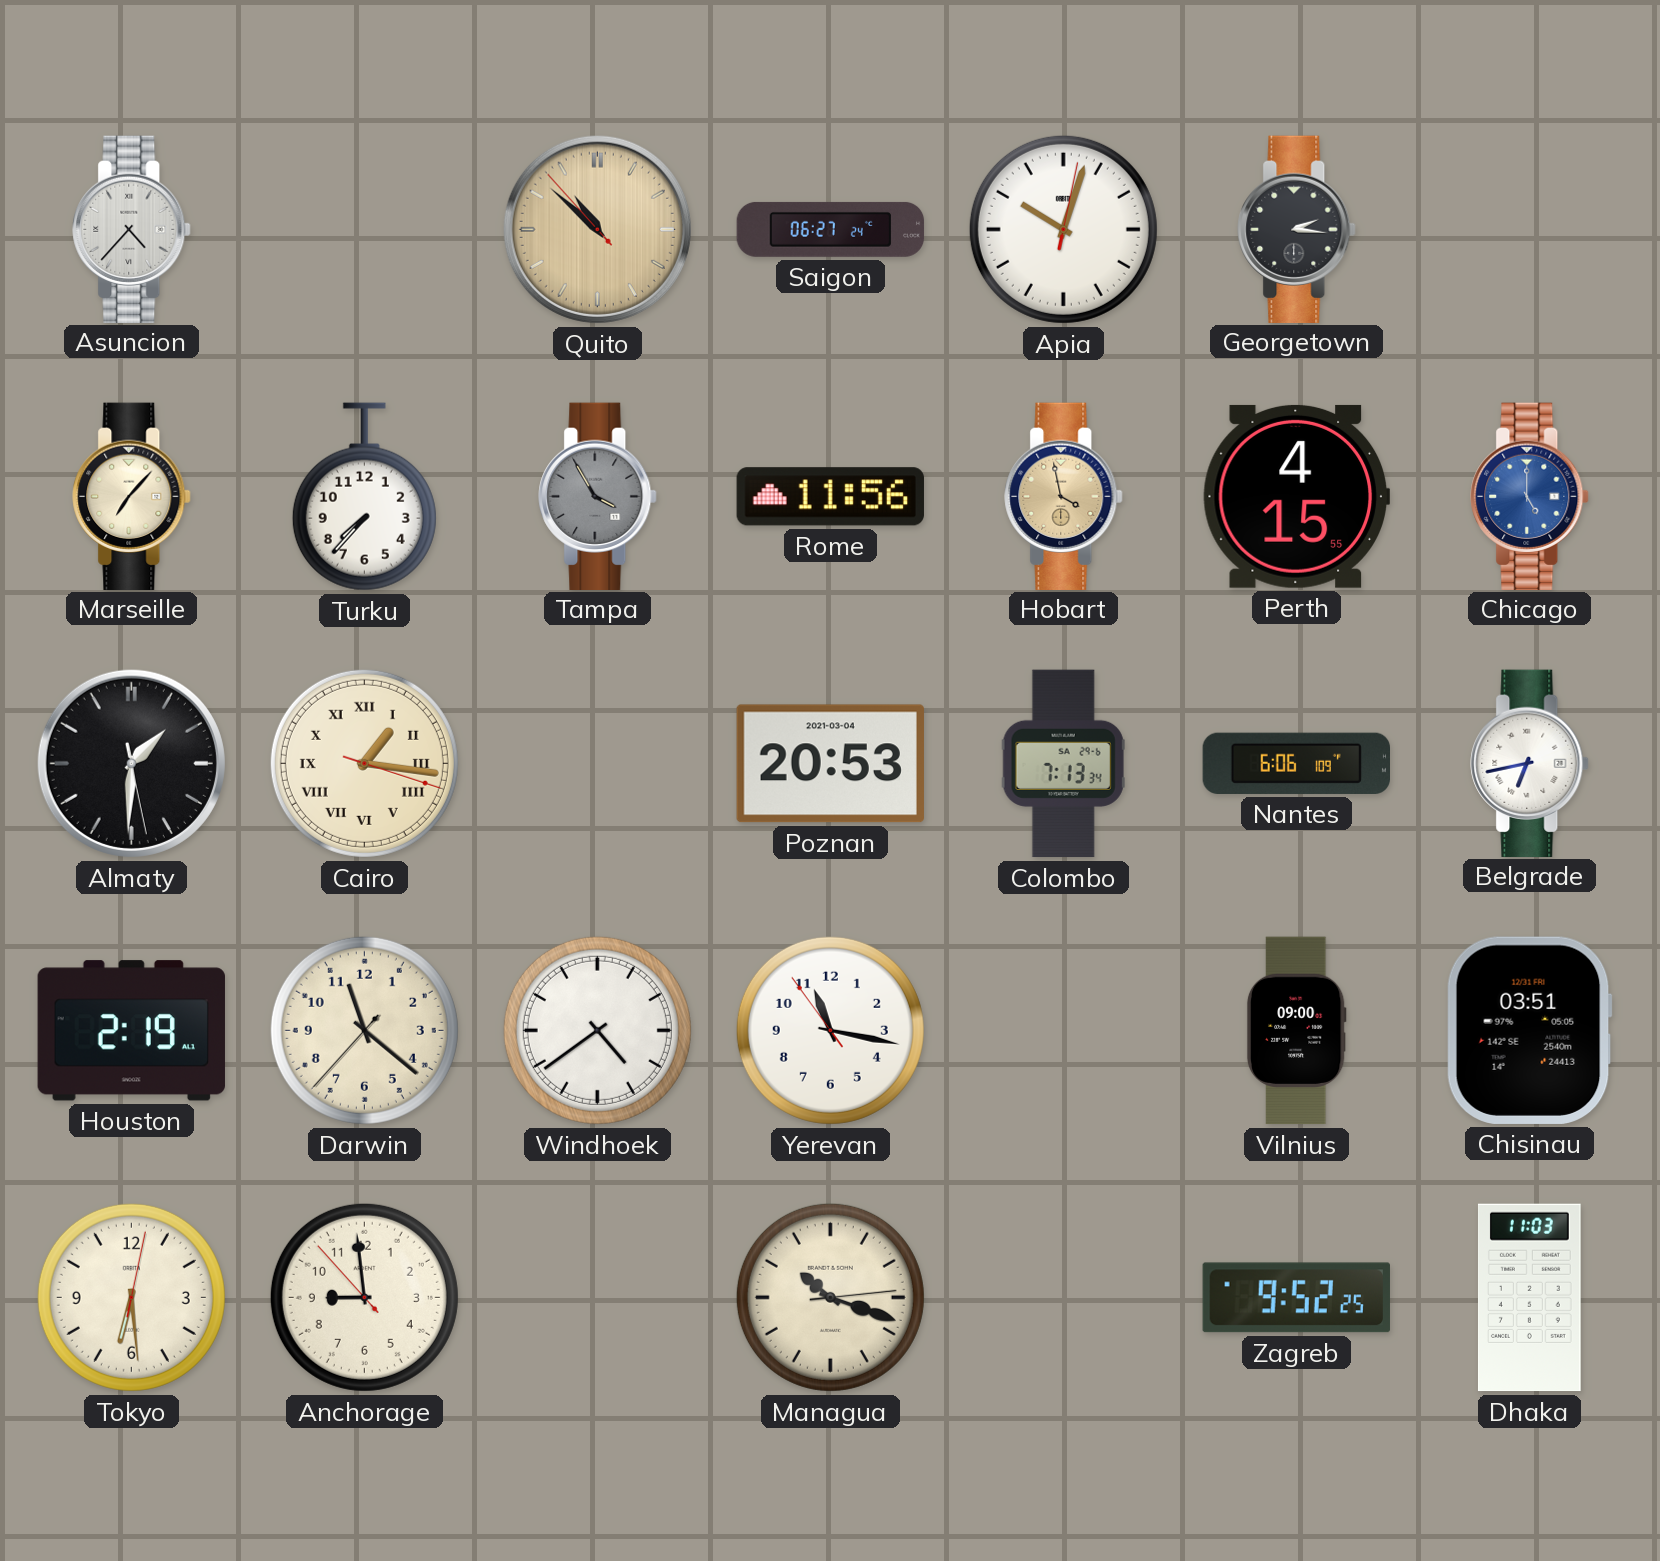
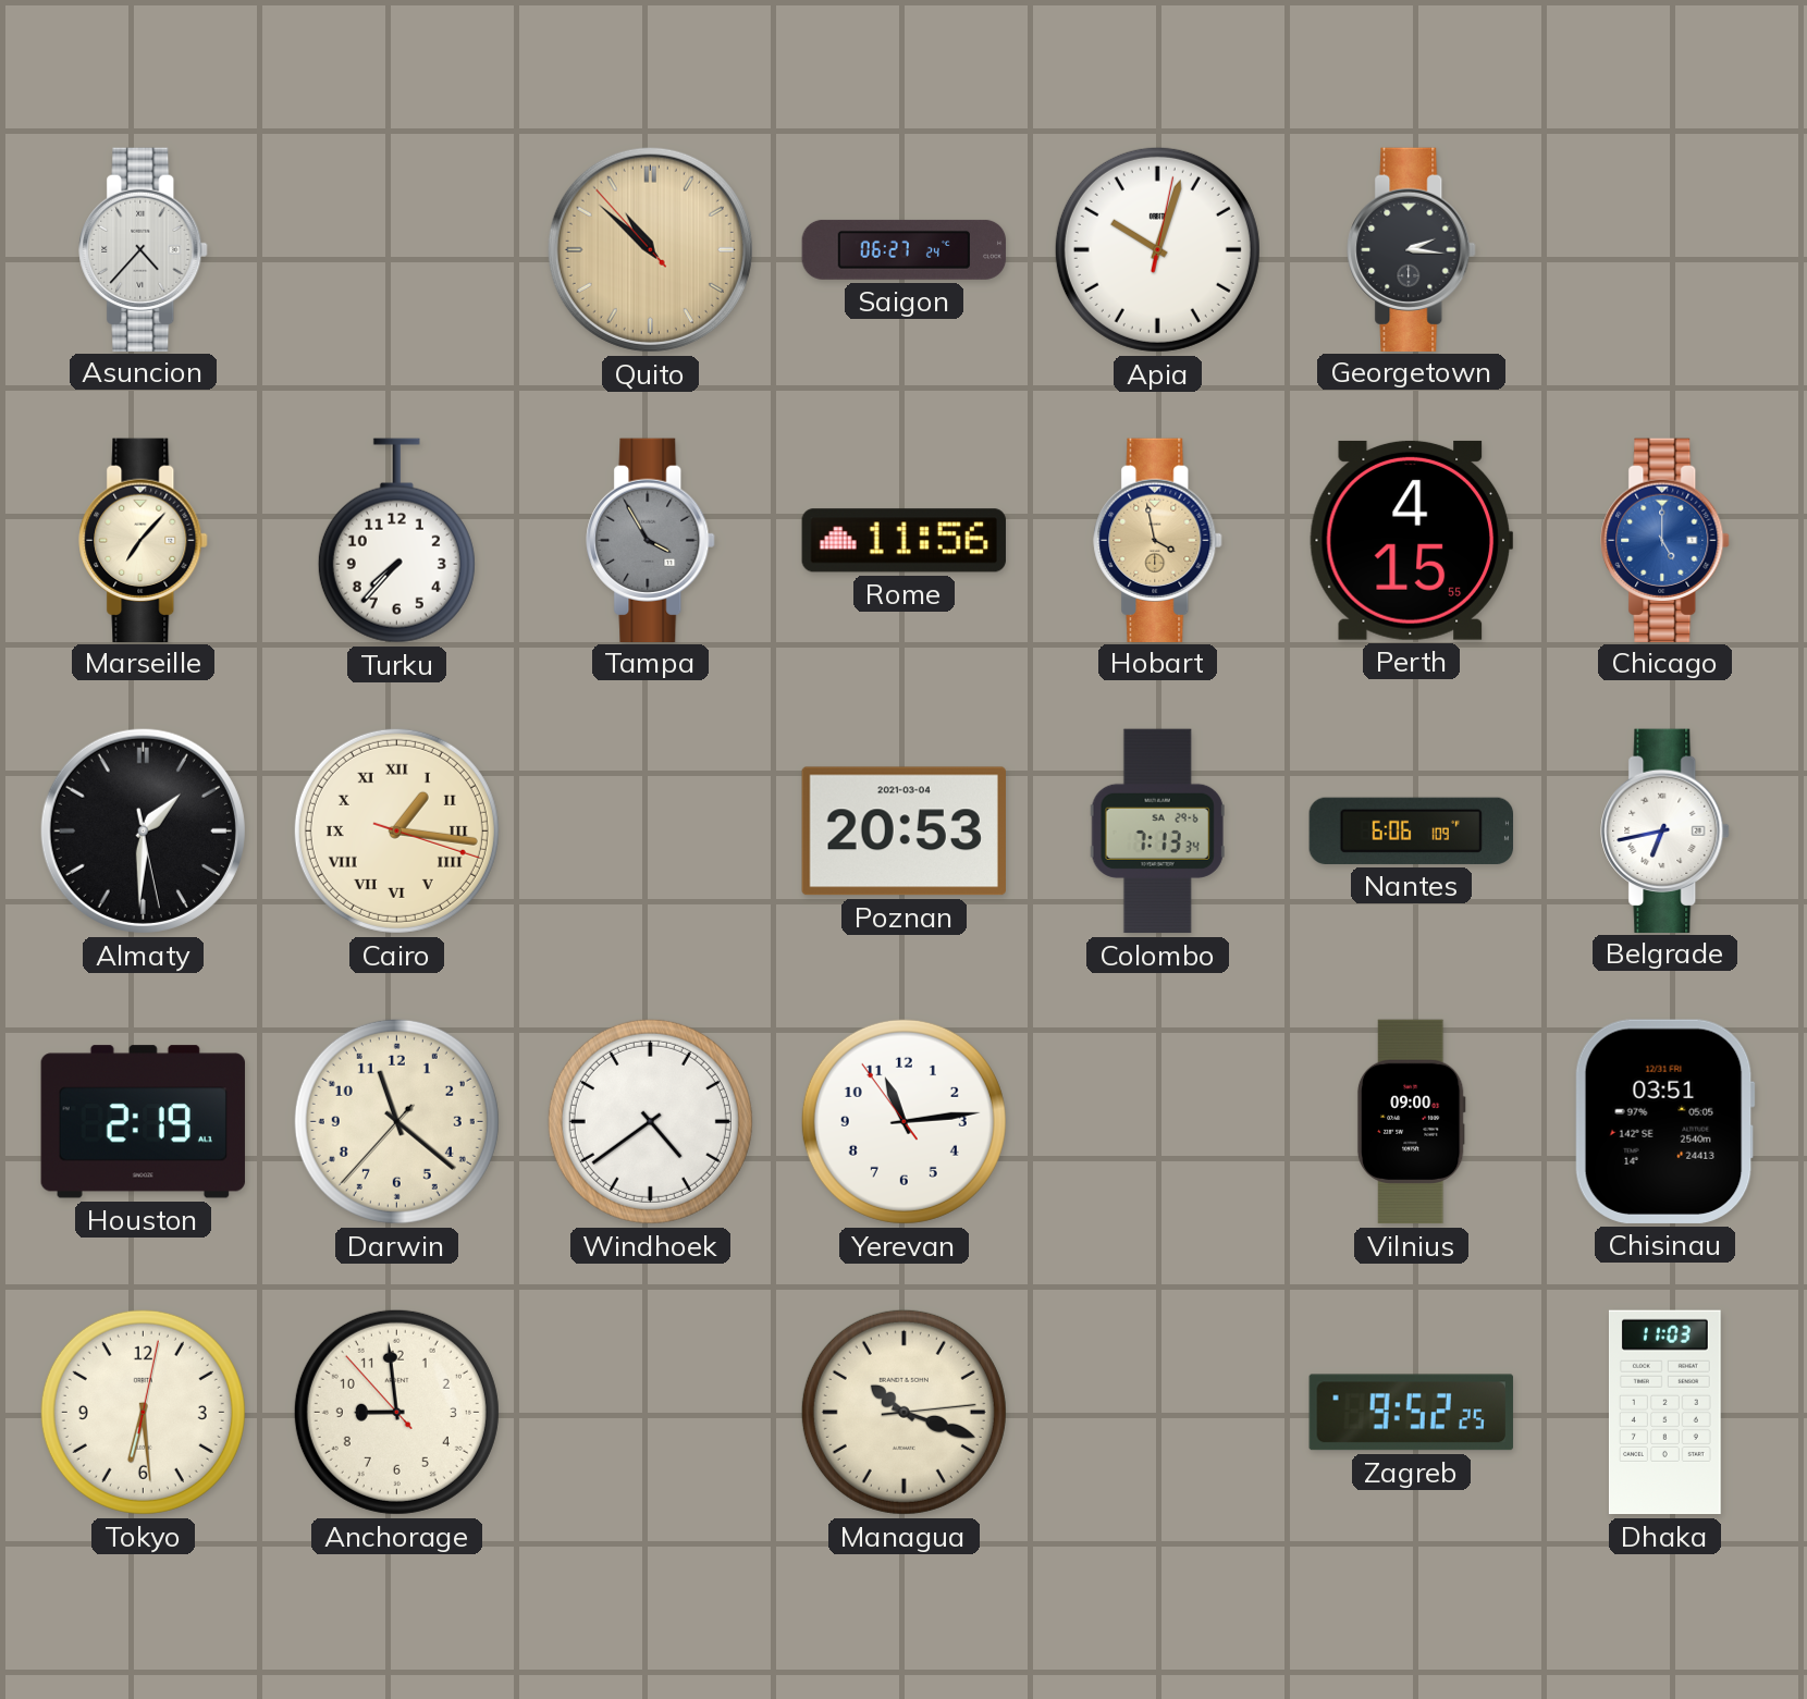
Yerevan: 11:16 -> 11:13 (903, 1121)
